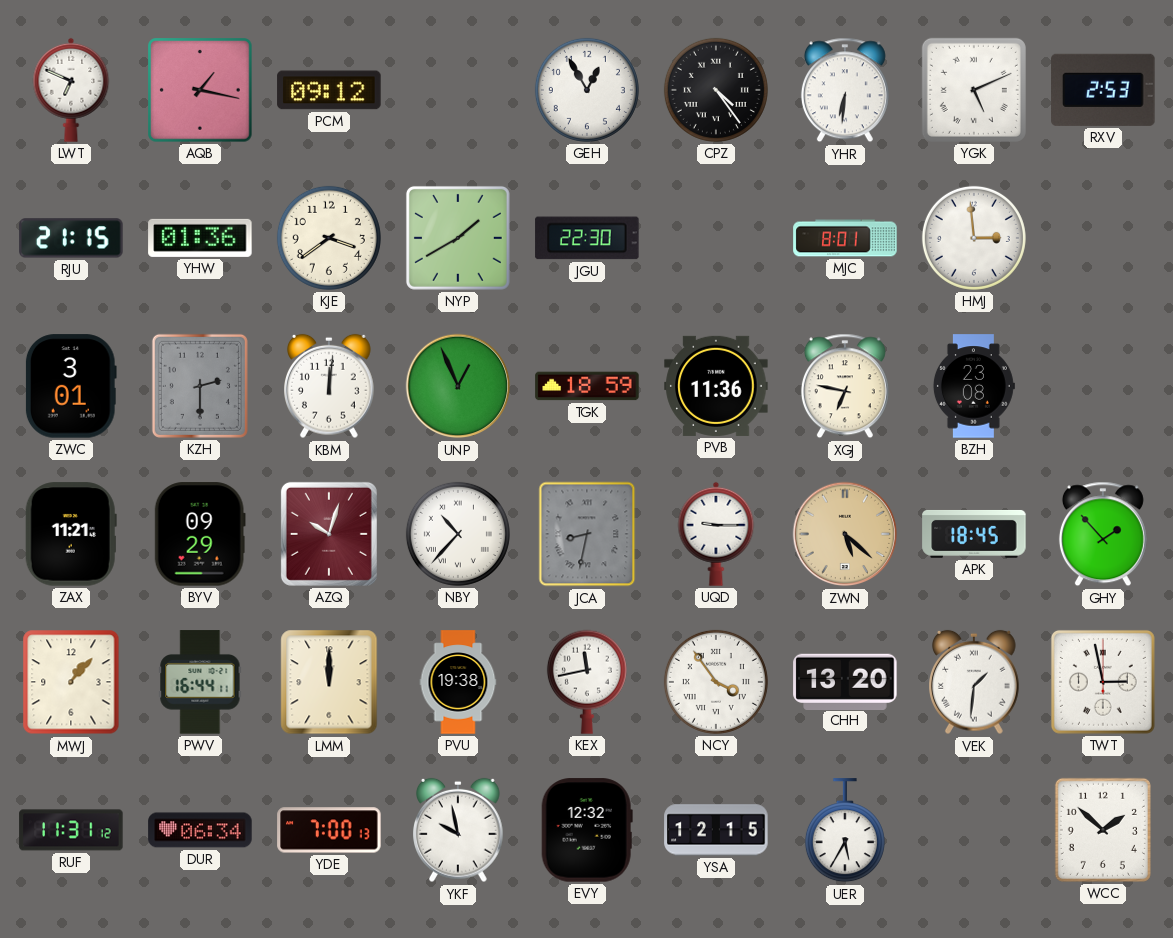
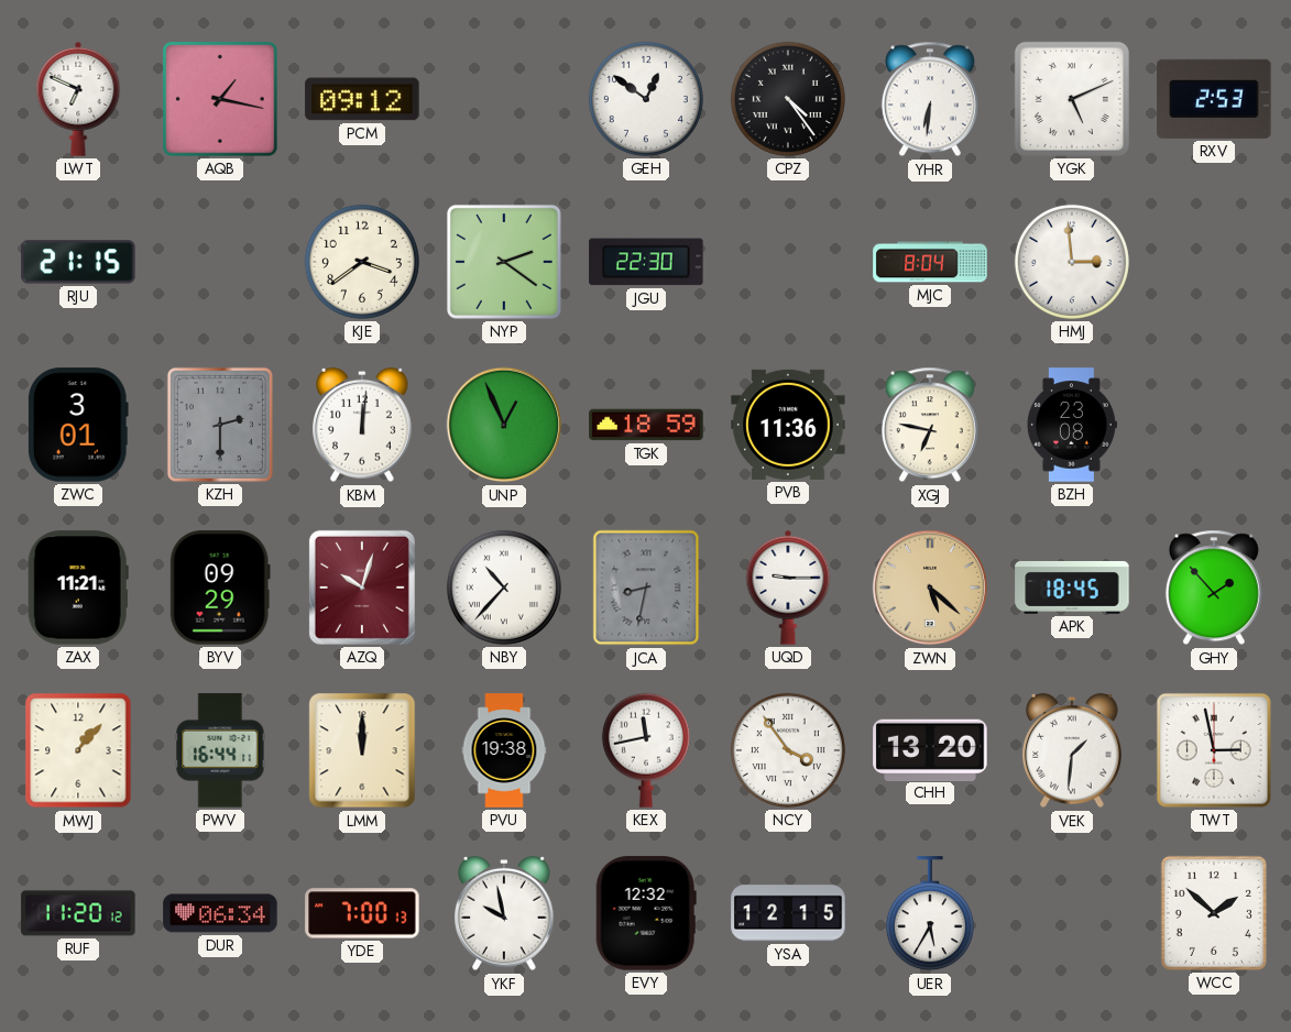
GEH: 12:55 -> 12:51 (646, 99)
YHW: 01:36 -> none (200, 238)
NYP: 1:40 -> 2:21 (504, 262)
MJC: 8:01 -> 8:04 (930, 262)
RUF: 11:31 -> 11:20 (78, 913)
